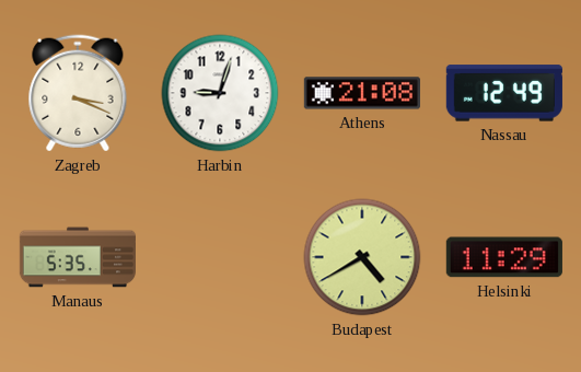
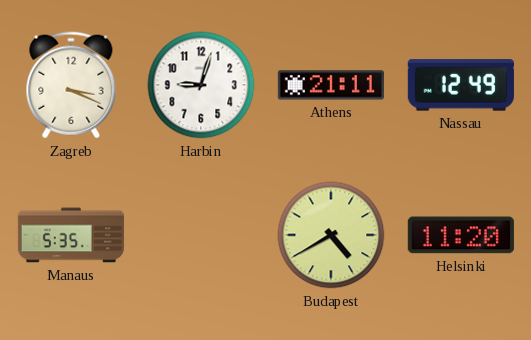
Athens: 21:08 -> 21:11 (331, 85)
Helsinki: 11:29 -> 11:20 (461, 235)
